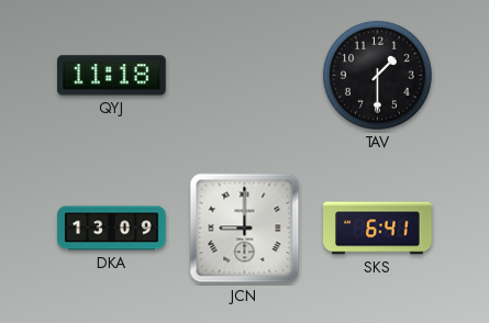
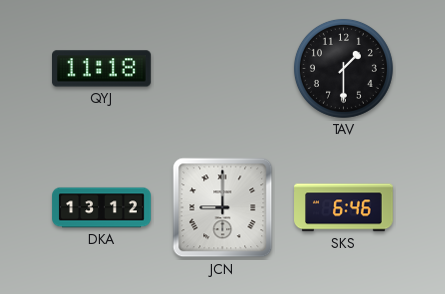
DKA: 13:09 -> 13:12 (102, 208)
SKS: 6:41 -> 6:46 (344, 208)
